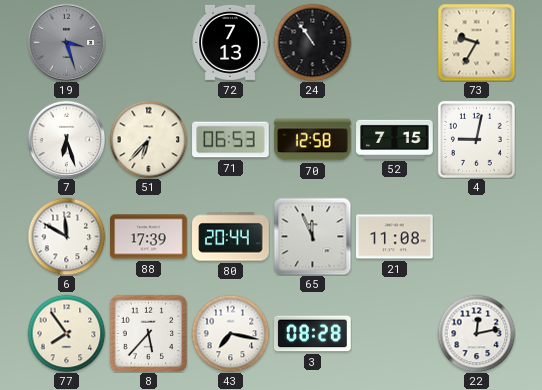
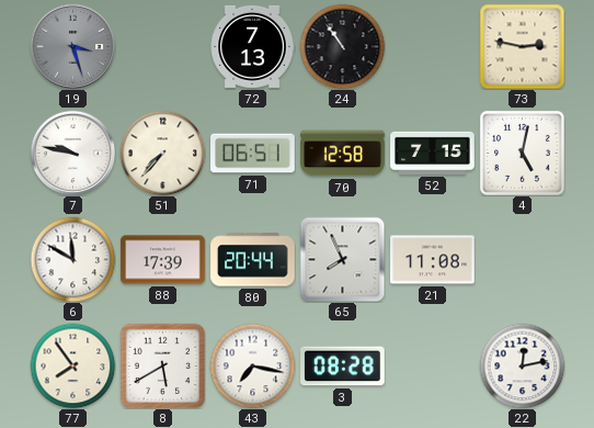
73: 9:35 -> 2:47 (522, 46)
7: 6:27 -> 9:47 (72, 153)
51: 6:37 -> 7:37 (162, 153)
71: 06:53 -> 06:51 (253, 154)
4: 9:02 -> 5:02 (522, 153)
65: 11:56 -> 7:56 (342, 259)
8: 5:37 -> 5:40 (162, 365)
